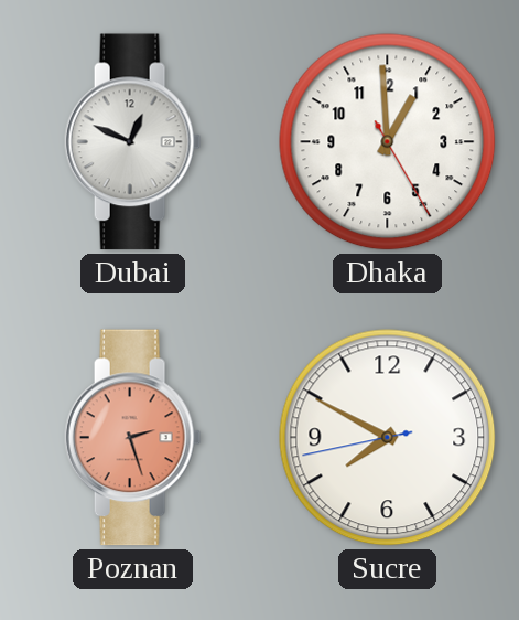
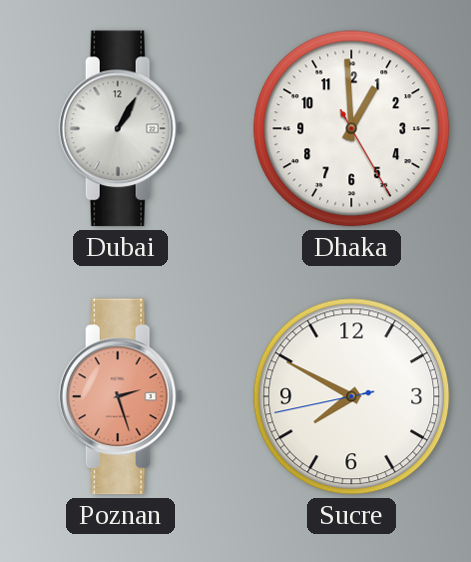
Dubai: 12:49 -> 1:05 (121, 129)
